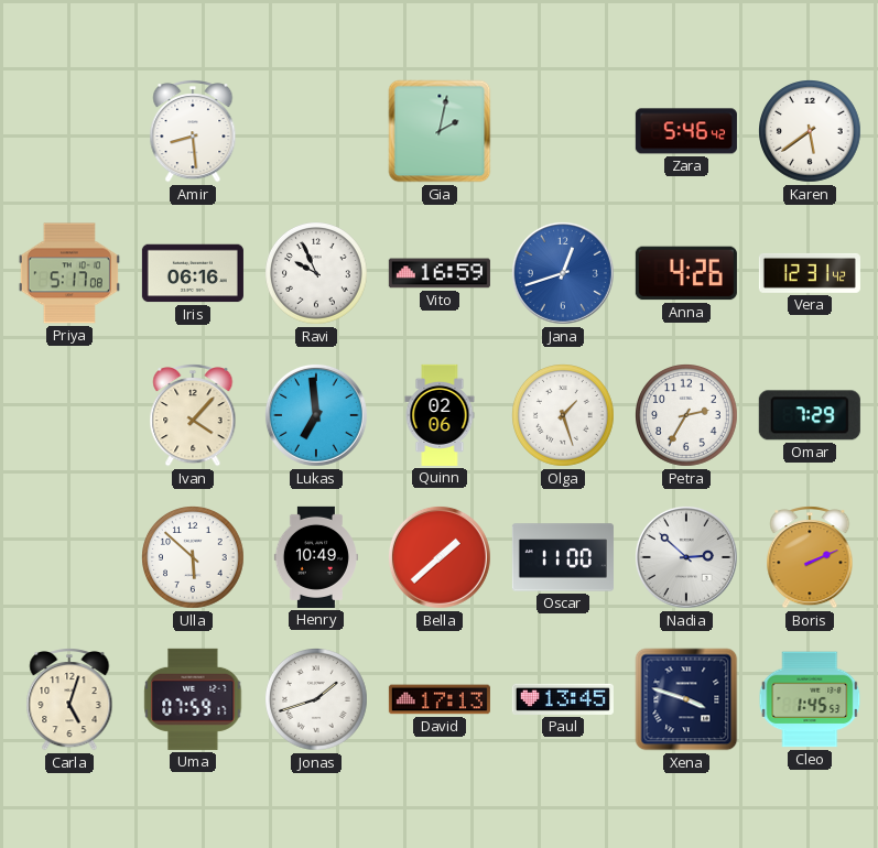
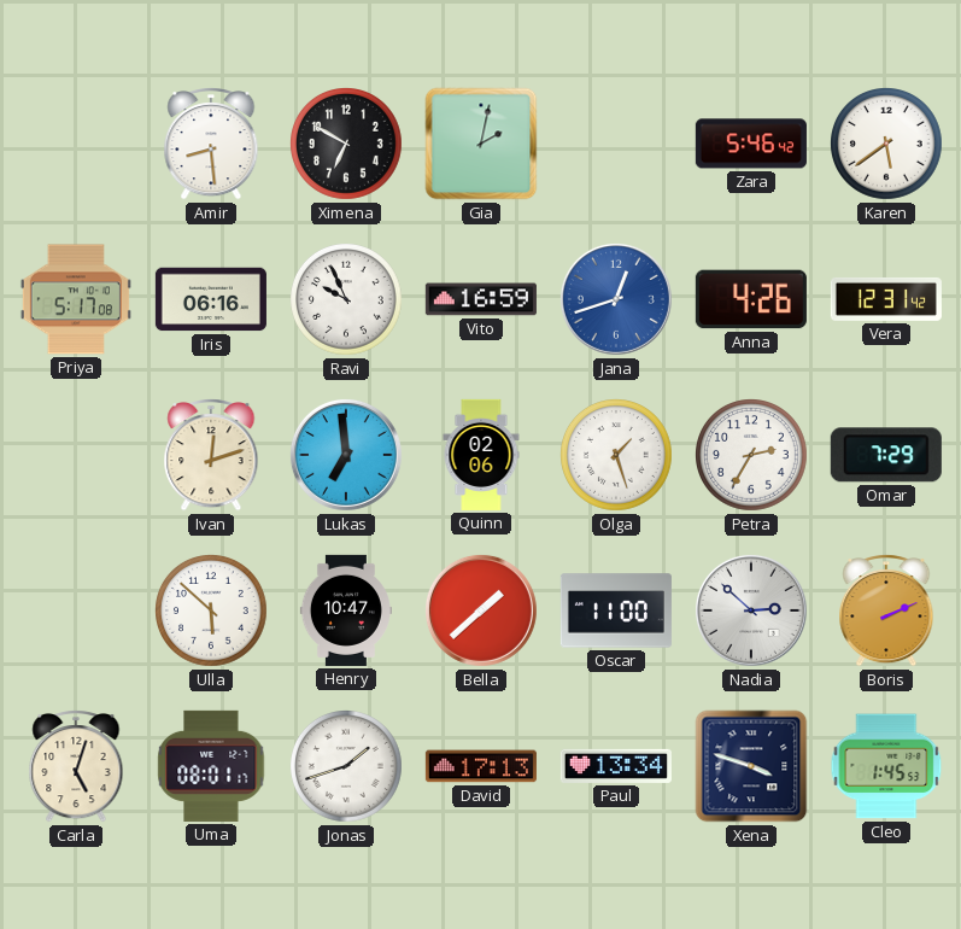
Ximena: none -> 6:50 (347, 145)
Ivan: 4:07 -> 12:12 (211, 455)
Henry: 10:49 -> 10:47 (346, 610)
Uma: 07:59 -> 08:01 (211, 766)
Paul: 13:45 -> 13:34 (616, 766)
